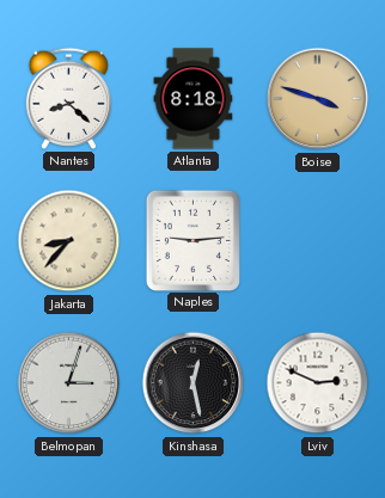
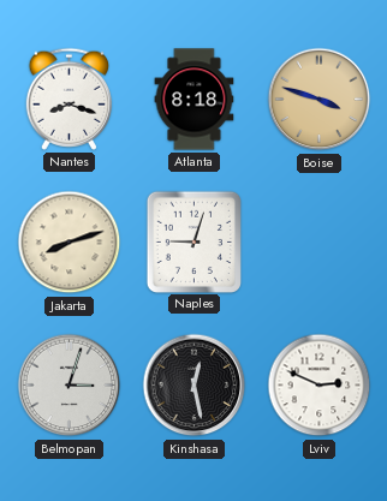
Nantes: 8:22 -> 8:18 (70, 99)
Jakarta: 8:37 -> 8:12 (70, 243)
Naples: 9:14 -> 9:03 (194, 241)
